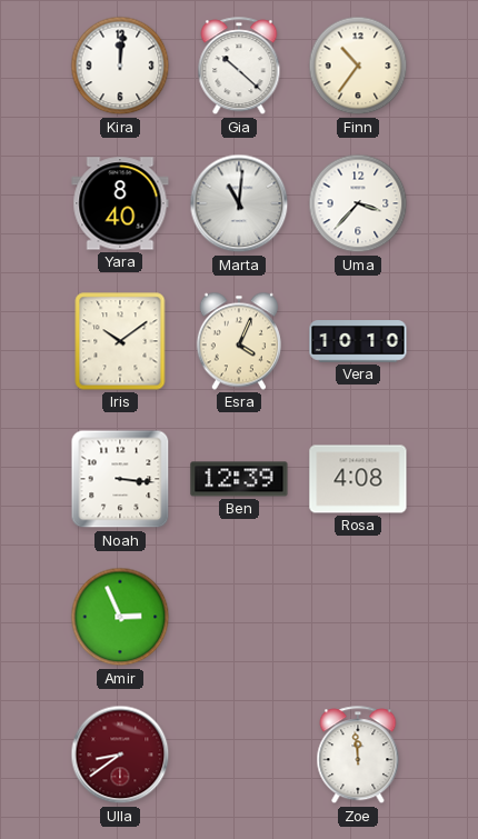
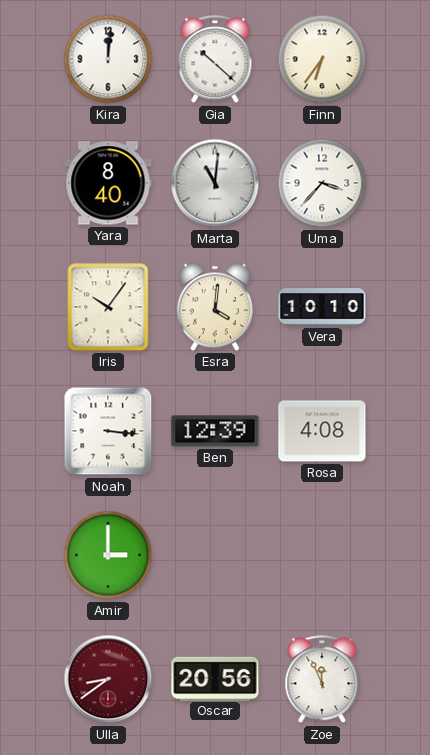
Finn: 10:36 -> 6:36 (322, 59)
Iris: 10:09 -> 10:06 (108, 307)
Esra: 4:04 -> 4:01 (215, 307)
Amir: 2:56 -> 3:00 (108, 555)
Oscar: none -> 20:56 (215, 678)
Zoe: 11:59 -> 11:56 (322, 680)
